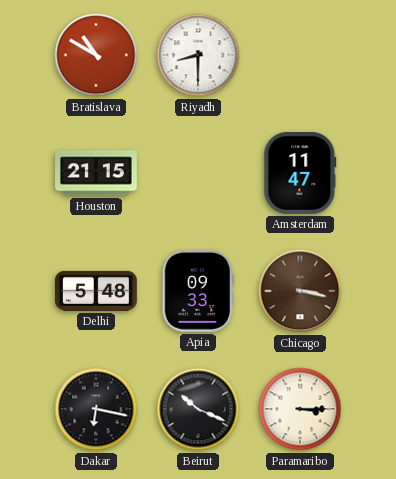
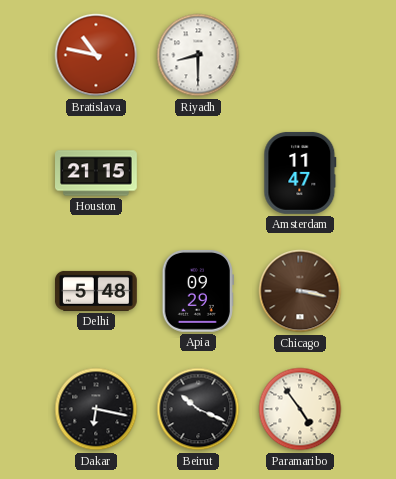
Bratislava: 10:50 -> 10:47 (96, 55)
Apia: 09:33 -> 09:29 (198, 291)
Paramaribo: 3:15 -> 4:54 (300, 409)
